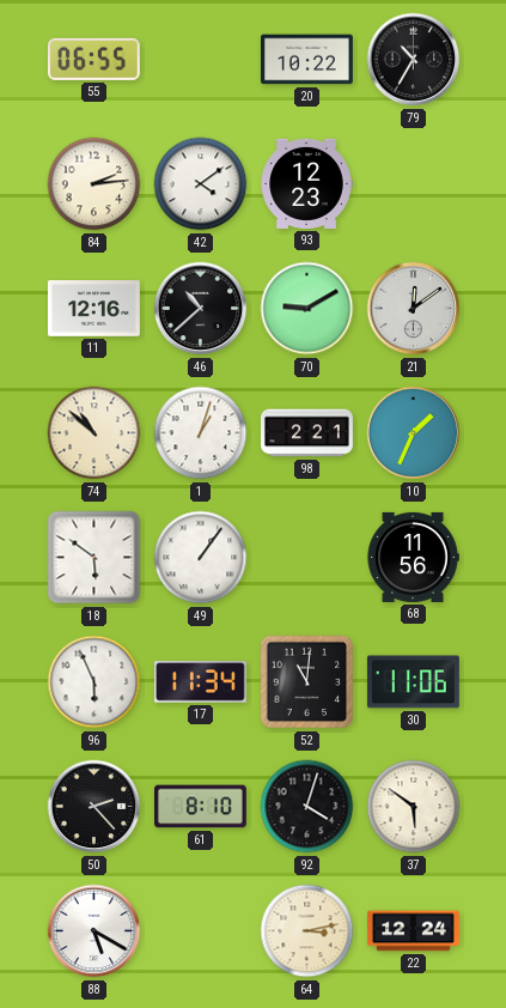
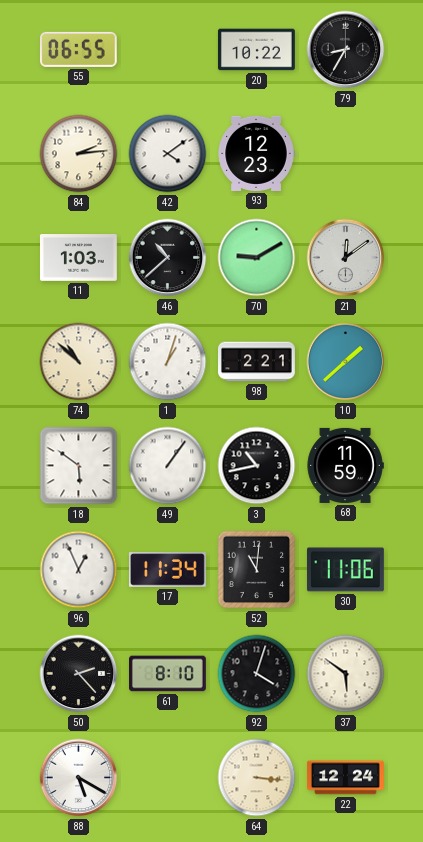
79: 10:35 -> 8:35 (346, 50)
11: 12:16 -> 1:03 (78, 258)
10: 1:34 -> 1:38 (346, 362)
3: none -> 10:43 (257, 466)
68: 11:56 -> 11:59 (345, 465)
96: 5:56 -> 12:56 (79, 570)
64: 3:13 -> 3:16 (257, 778)
